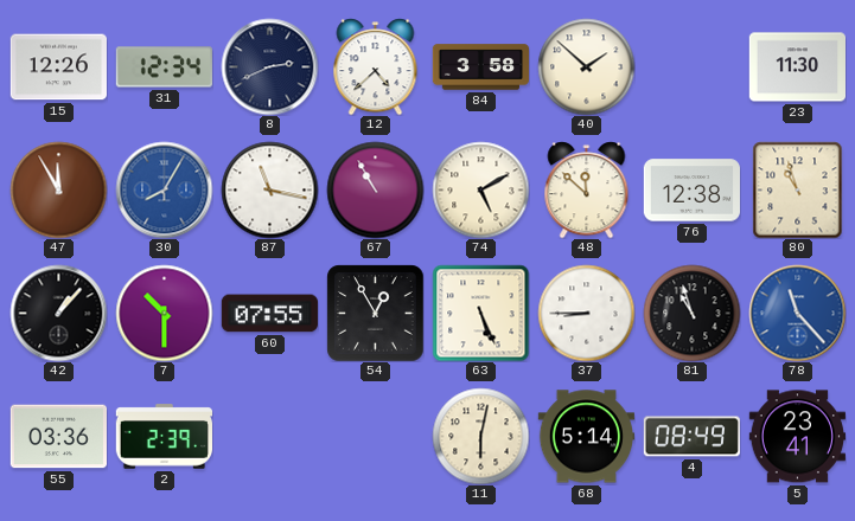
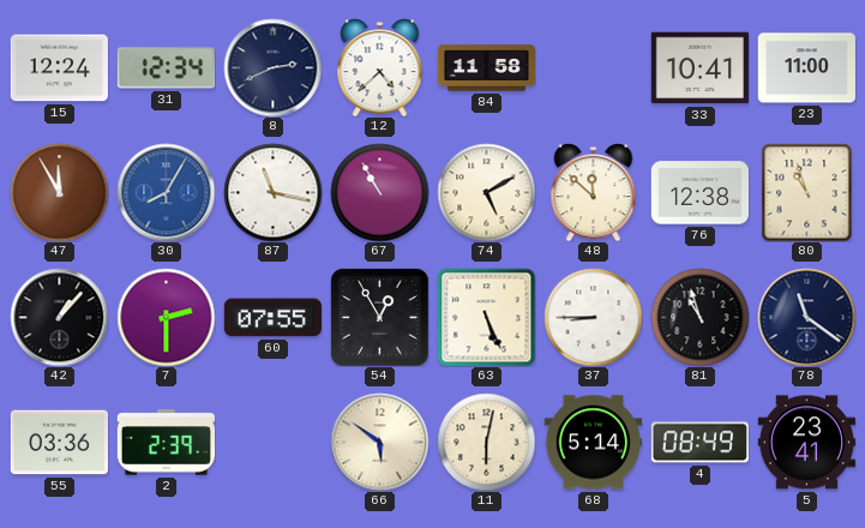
15: 12:26 -> 12:24 (59, 68)
84: 3:58 -> 11:58 (486, 68)
40: 1:52 -> none (586, 66)
33: none -> 10:41 (699, 68)
23: 11:30 -> 11:00 (806, 68)
7: 10:30 -> 2:30 (166, 317)
78: 11:23 -> 11:21 (806, 317)
78 dial: blue -> navy (806, 317)
66: none -> 5:51 (379, 442)
